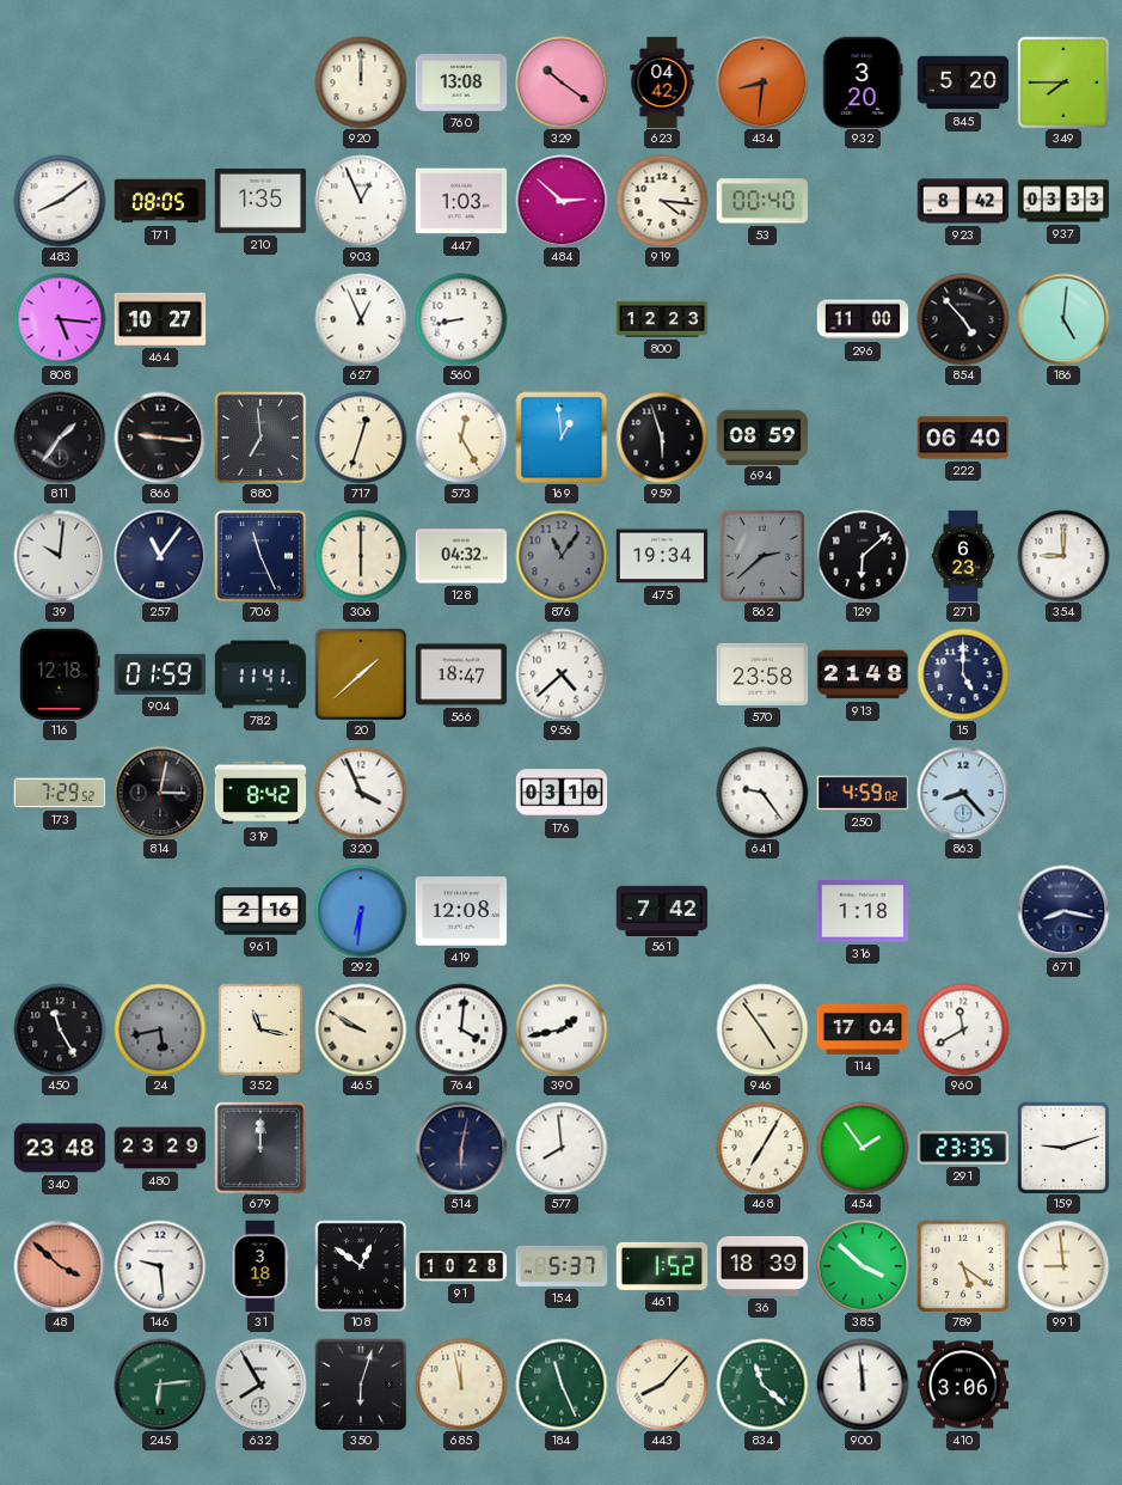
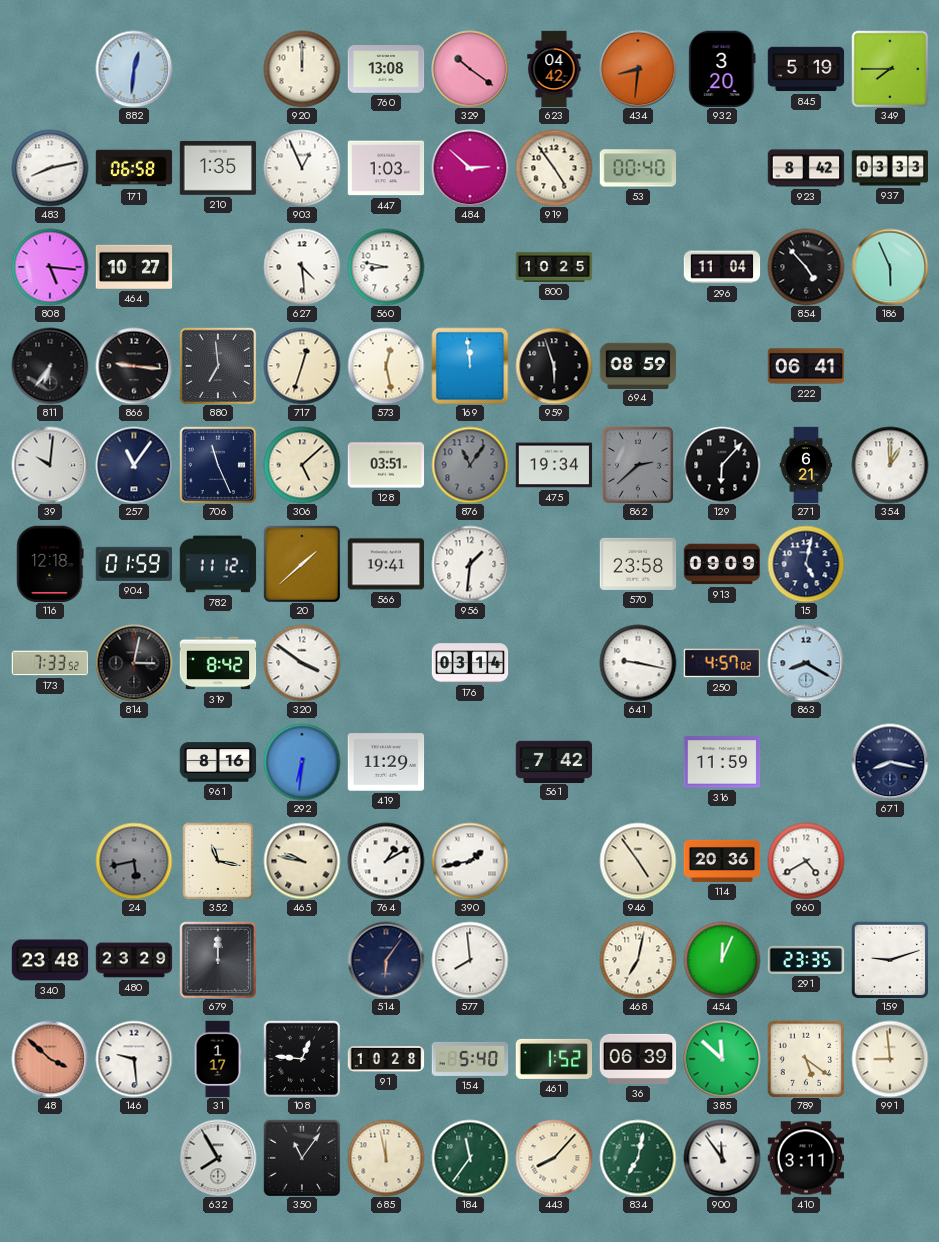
882: none -> 12:31 (134, 69)
845: 5:20 -> 5:19 (806, 69)
483: 8:09 -> 8:13 (50, 168)
171: 08:05 -> 06:58 (134, 168)
919: 4:16 -> 4:54 (554, 168)
627: 12:56 -> 4:29 (302, 267)
560: 8:43 -> 8:47 (386, 267)
800: 12:23 -> 10:25 (554, 267)
296: 11:00 -> 11:04 (722, 267)
186: 5:01 -> 5:56 (890, 267)
811: 1:36 -> 6:36 (50, 366)
573: 12:25 -> 12:28 (386, 366)
169: 12:59 -> 11:59 (470, 366)
222: 06:40 -> 06:41 (806, 366)
306: 6:00 -> 5:08 (302, 465)
128: 04:32 -> 03:51 (386, 465)
129: 6:08 -> 6:07 (722, 465)
271: 6:23 -> 6:21 (806, 465)
354: 9:00 -> 1:00 (890, 465)
782: 11:41 -> 11:12 (218, 564)
566: 18:47 -> 19:41 (386, 564)
956: 4:38 -> 1:31 (470, 564)
913: 21:48 -> 09:09 (722, 564)
15: 5:00 -> 5:02 (806, 564)
173: 7:29 -> 7:33 (50, 663)
320: 3:56 -> 3:51 (302, 663)
176: 03:10 -> 03:14 (470, 663)
641: 9:24 -> 9:17 (638, 663)
250: 4:59 -> 4:57 (722, 663)
863: 8:23 -> 8:20 (806, 663)
961: 2:16 -> 8:16 (218, 762)
419: 12:08 -> 11:29 (386, 762)
316: 1:18 -> 11:59 (722, 762)
450: 11:25 -> none (60, 1029)
465: 9:50 -> 9:47 (302, 861)
764: 4:01 -> 1:10 (386, 861)
114: 17:04 -> 20:36 (722, 861)
960: 11:40 -> 4:40 (806, 861)
514: 6:02 -> 6:06 (386, 960)
468: 7:05 -> 7:02 (638, 960)
454: 1:54 -> 12:04 (722, 960)
31: 3:18 -> 1:17 (218, 1059)
108: 12:51 -> 12:46 (302, 1059)
154: 5:37 -> 5:40 (470, 1059)
36: 18:39 -> 06:39 (638, 1059)
385: 3:52 -> 11:52 (722, 1059)
245: 6:14 -> none (160, 1385)
350: 6:03 -> 11:06 (302, 1158)
184: 11:26 -> 11:36 (470, 1158)
834: 11:22 -> 7:02 (638, 1158)
900: 11:59 -> 11:54 (722, 1158)
410: 3:06 -> 3:11 (806, 1158)
